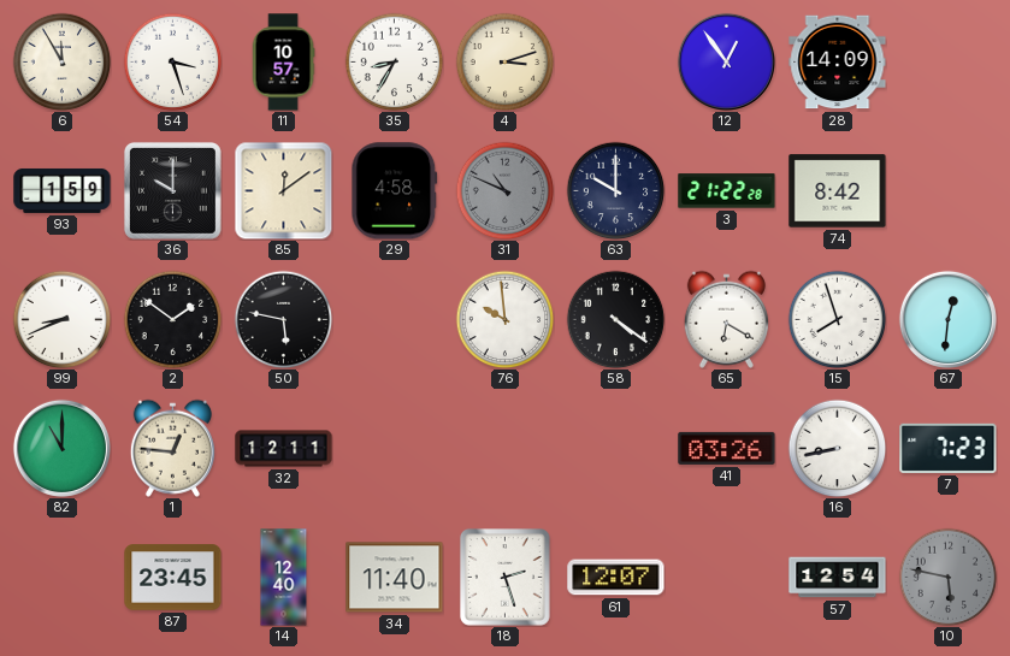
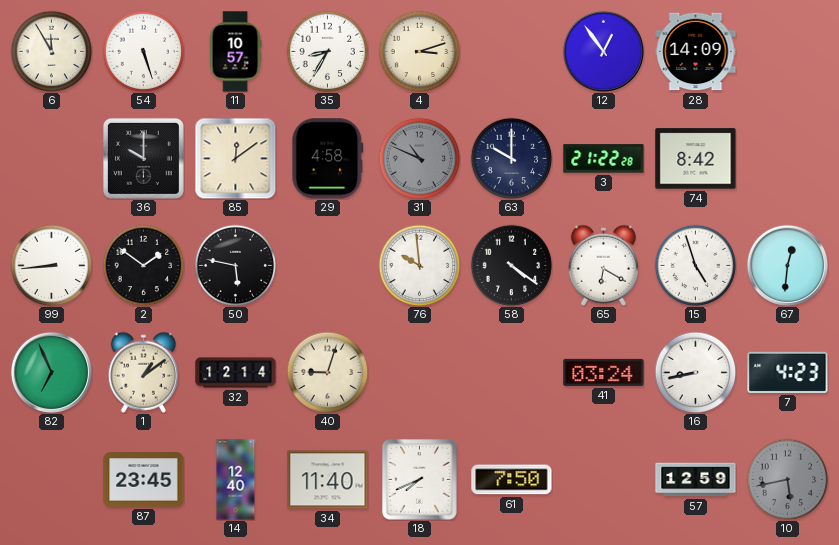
54: 3:27 -> 5:27 (143, 51)
93: 1:59 -> none (63, 190)
99: 8:41 -> 8:44 (51, 265)
15: 7:57 -> 4:57 (695, 265)
82: 11:00 -> 6:56 (51, 372)
1: 12:46 -> 1:09 (143, 372)
32: 12:11 -> 12:14 (236, 373)
40: none -> 9:03 (327, 372)
41: 03:26 -> 03:24 (604, 372)
7: 7:23 -> 4:23 (788, 372)
18: 2:27 -> 7:41 (420, 480)
61: 12:07 -> 7:50 (512, 480)
57: 12:54 -> 12:59 (696, 480)
10: 5:47 -> 5:43 (787, 479)
